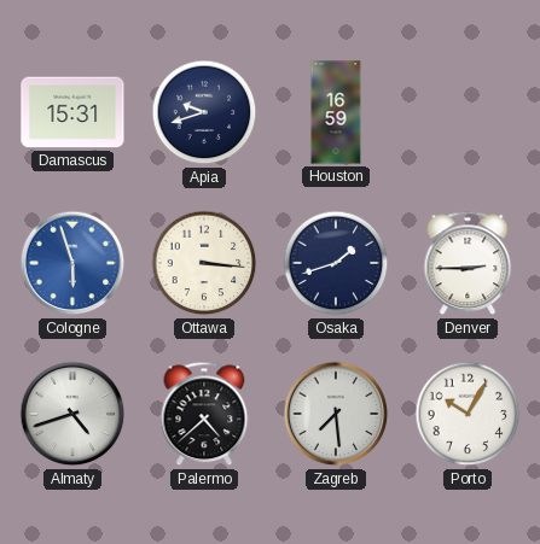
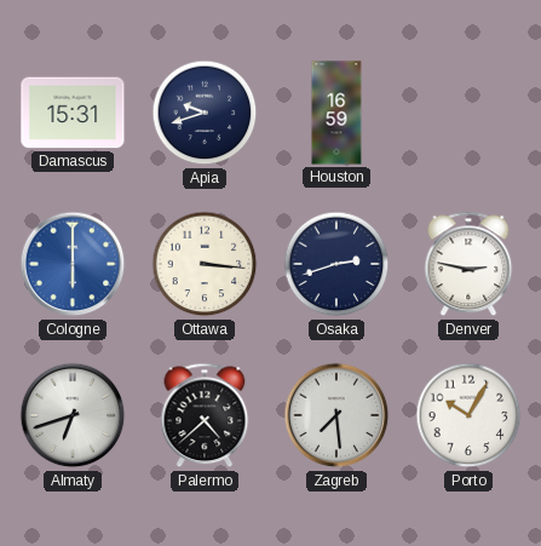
Cologne: 5:57 -> 6:00 (73, 264)
Osaka: 1:42 -> 2:42 (336, 264)
Denver: 2:45 -> 2:47 (468, 264)
Almaty: 4:42 -> 6:42 (73, 415)
